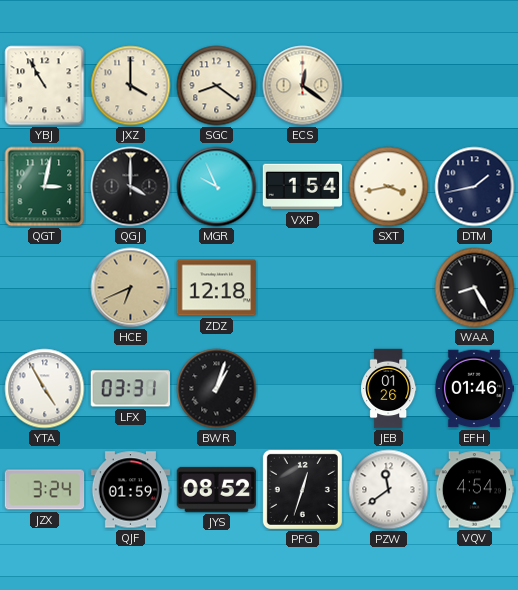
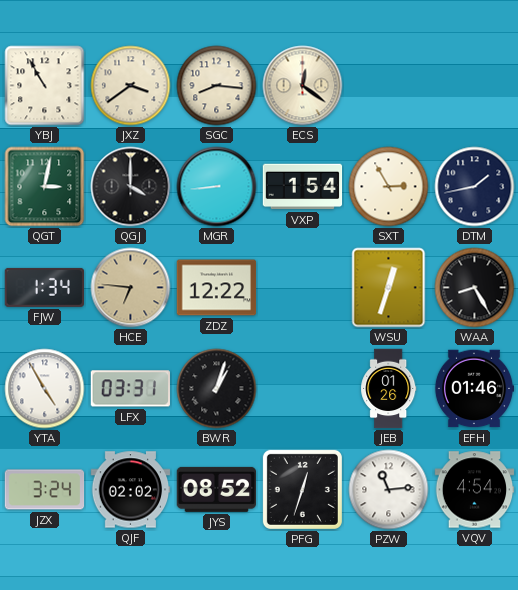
JXZ: 4:00 -> 3:39 (131, 86)
SGC: 8:21 -> 8:16 (217, 86)
MGR: 9:56 -> 8:44 (217, 187)
SXT: 3:43 -> 2:55 (389, 187)
FJW: none -> 1:34 (45, 287)
HCE: 6:41 -> 6:46 (131, 288)
ZDZ: 12:18 -> 12:22 (217, 288)
WSU: none -> 12:33 (389, 288)
QJF: 01:59 -> 02:02 (131, 490)
PZW: 11:39 -> 11:14 (389, 490)
